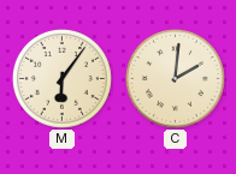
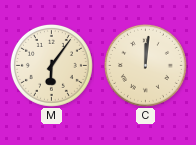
C: 2:01 -> 12:01 (145, 65)
